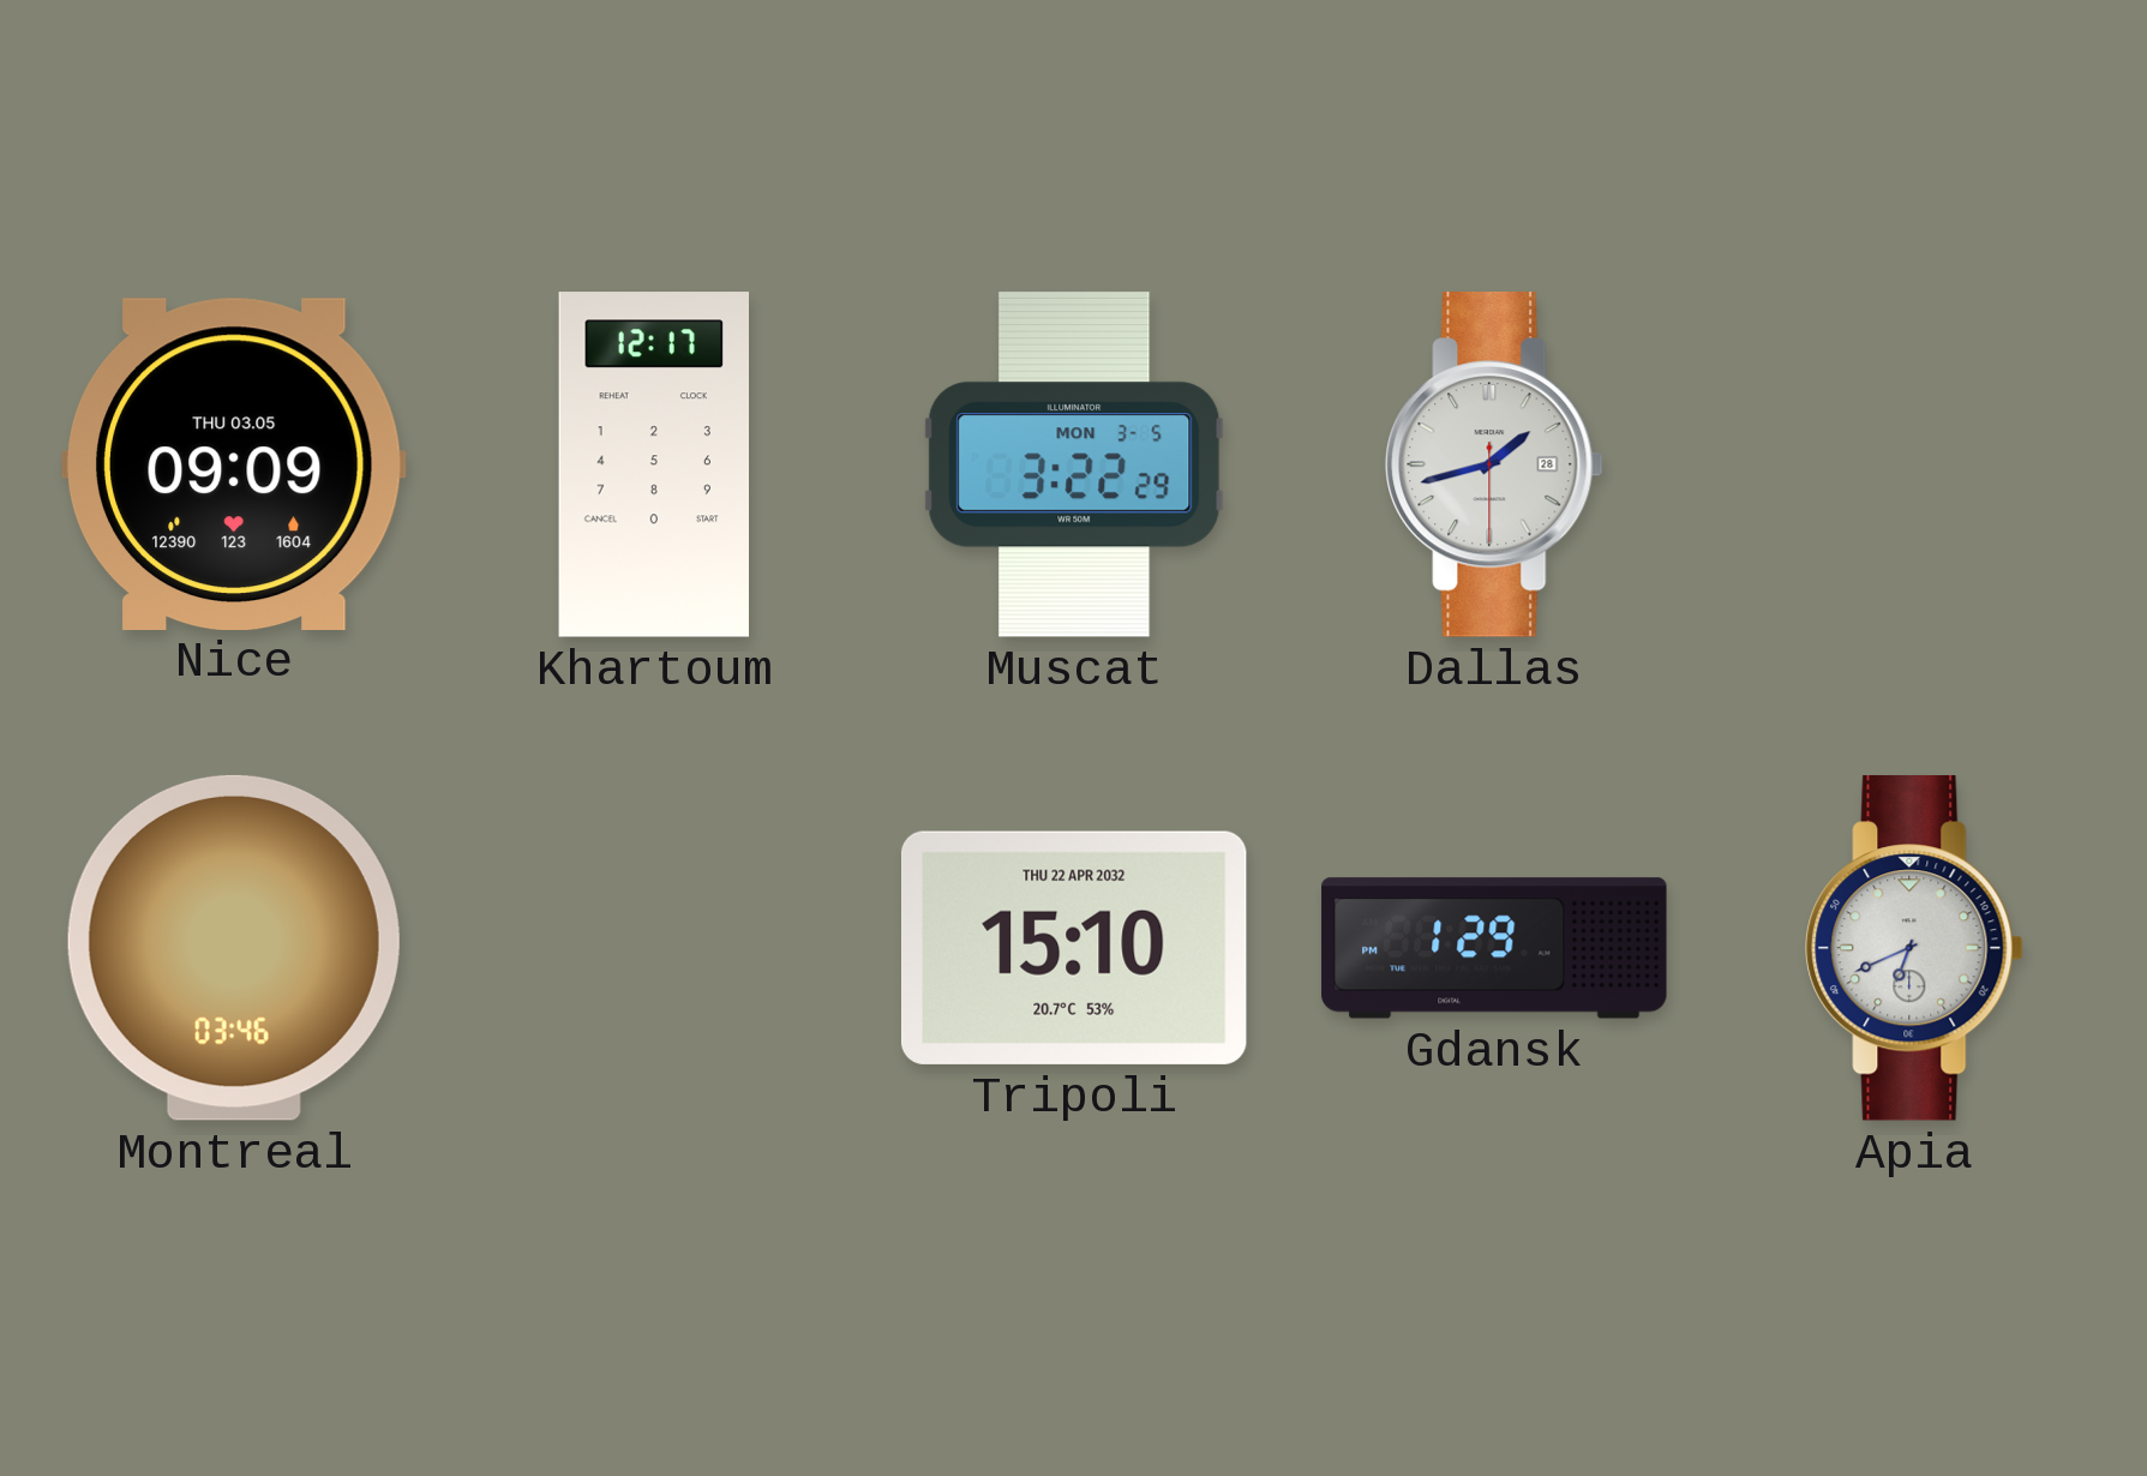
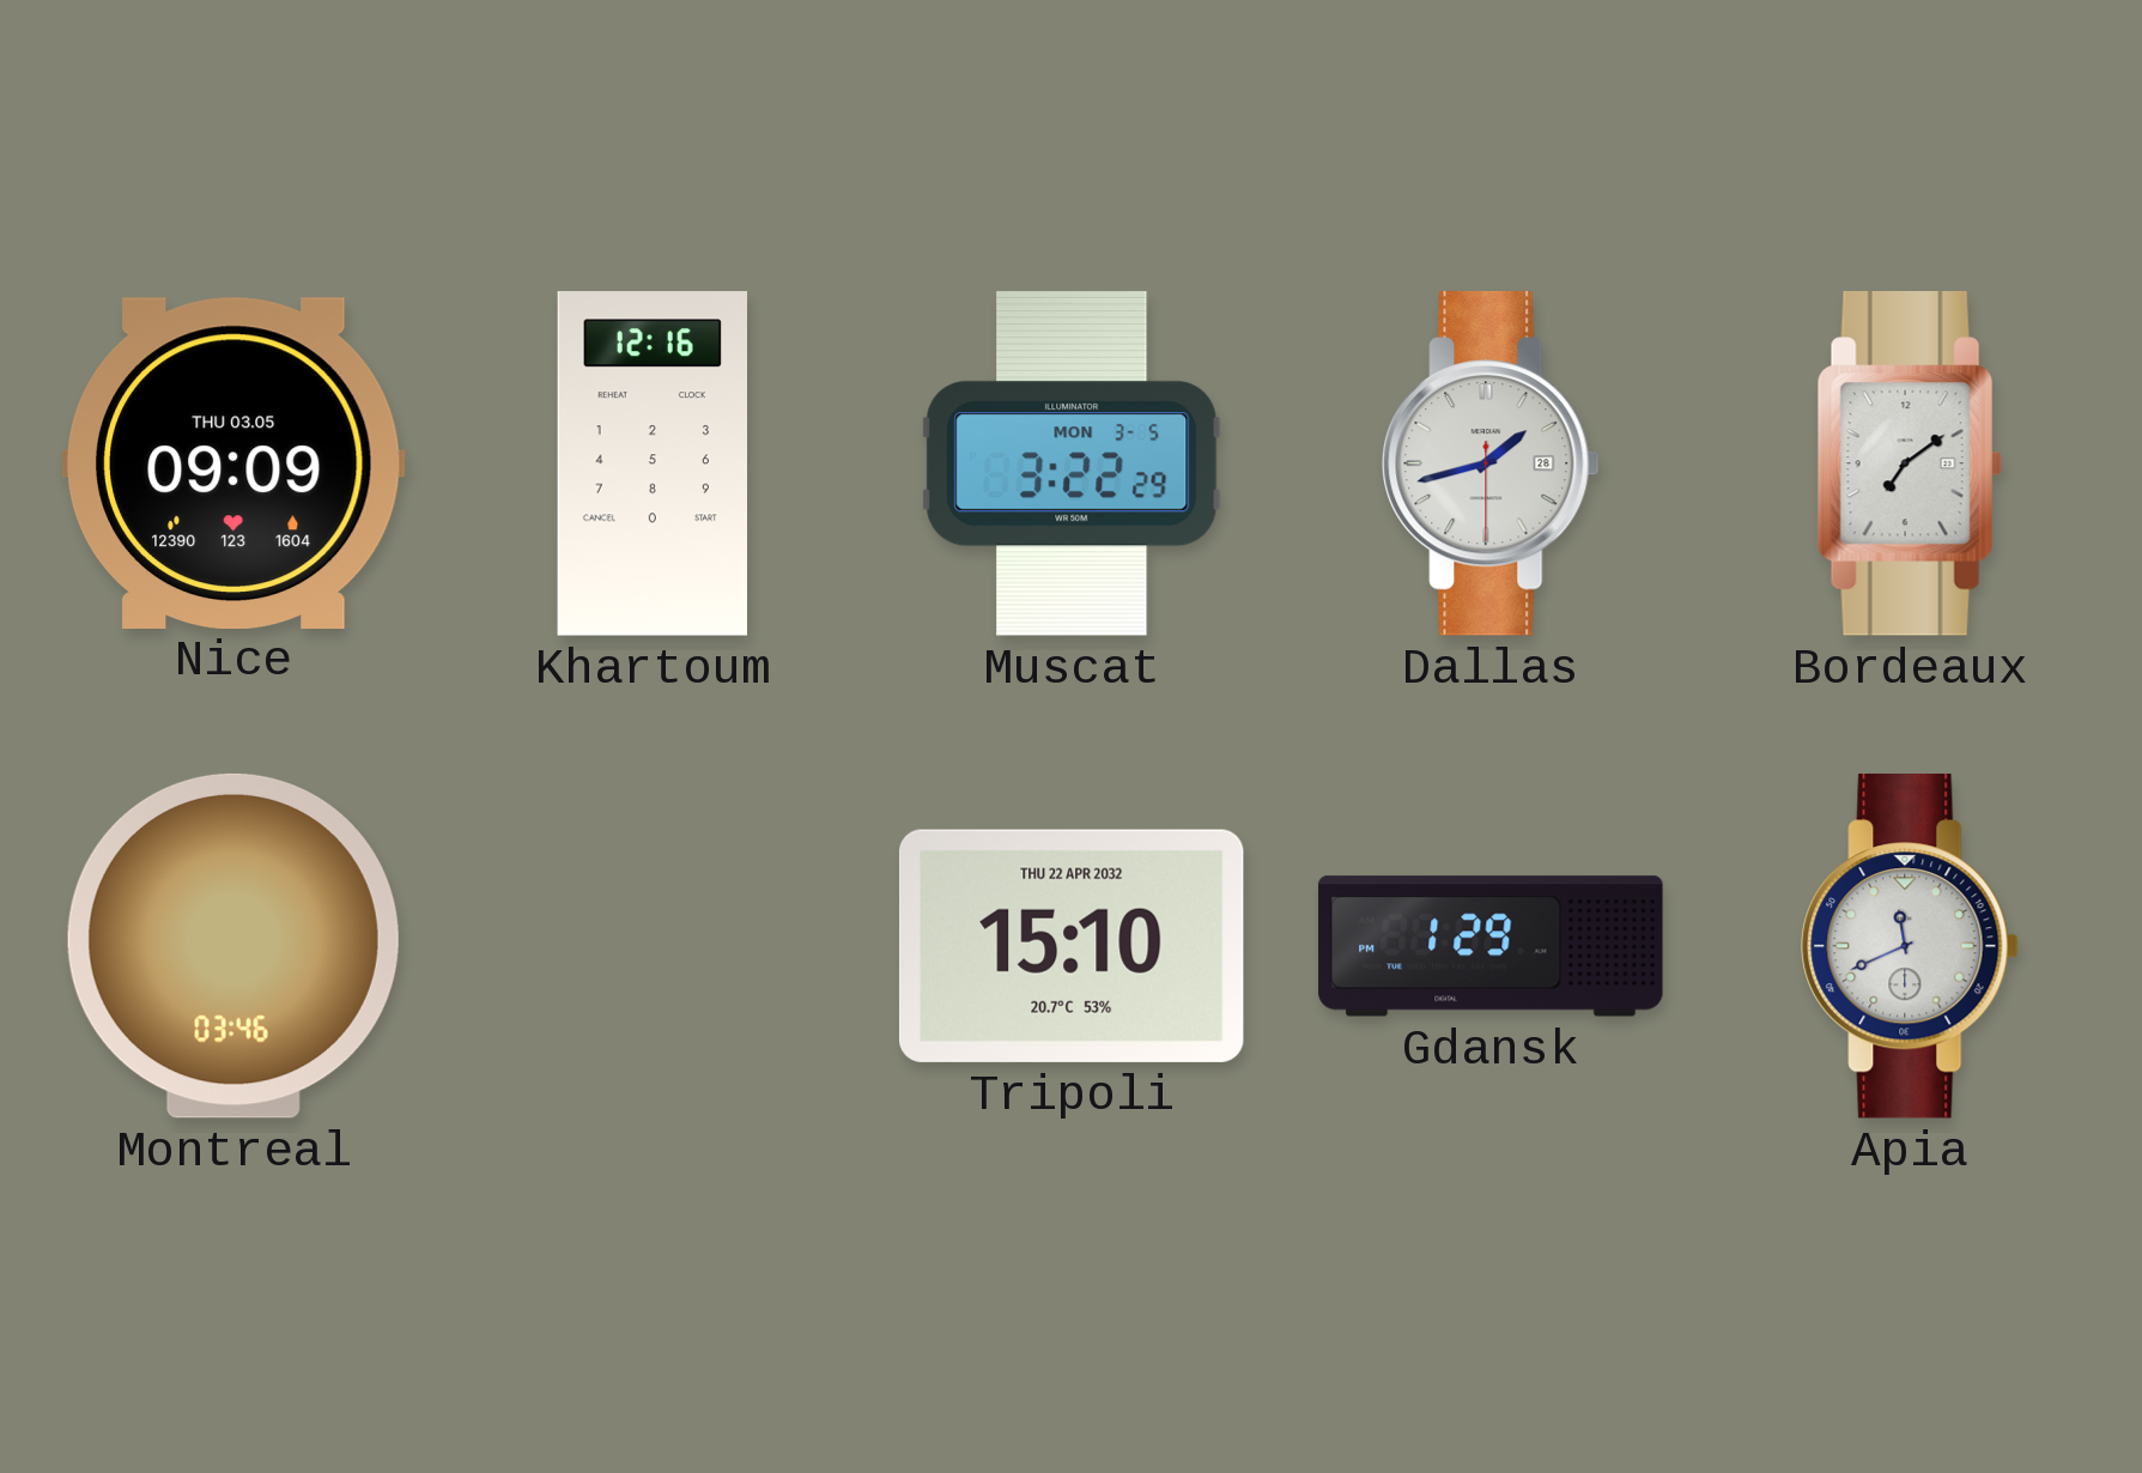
Khartoum: 12:17 -> 12:16 (651, 463)
Bordeaux: none -> 7:09 (1910, 465)
Apia: 6:41 -> 11:41 (1910, 947)
